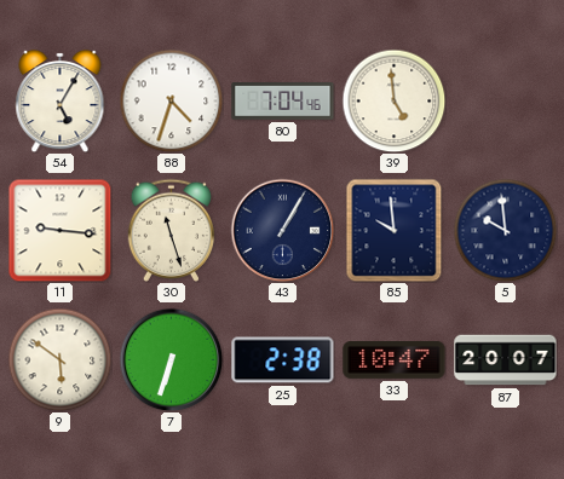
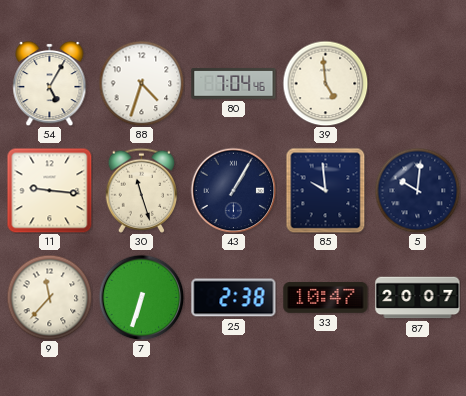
5: 9:59 -> 10:01 (417, 190)
9: 5:51 -> 11:37 (49, 297)
